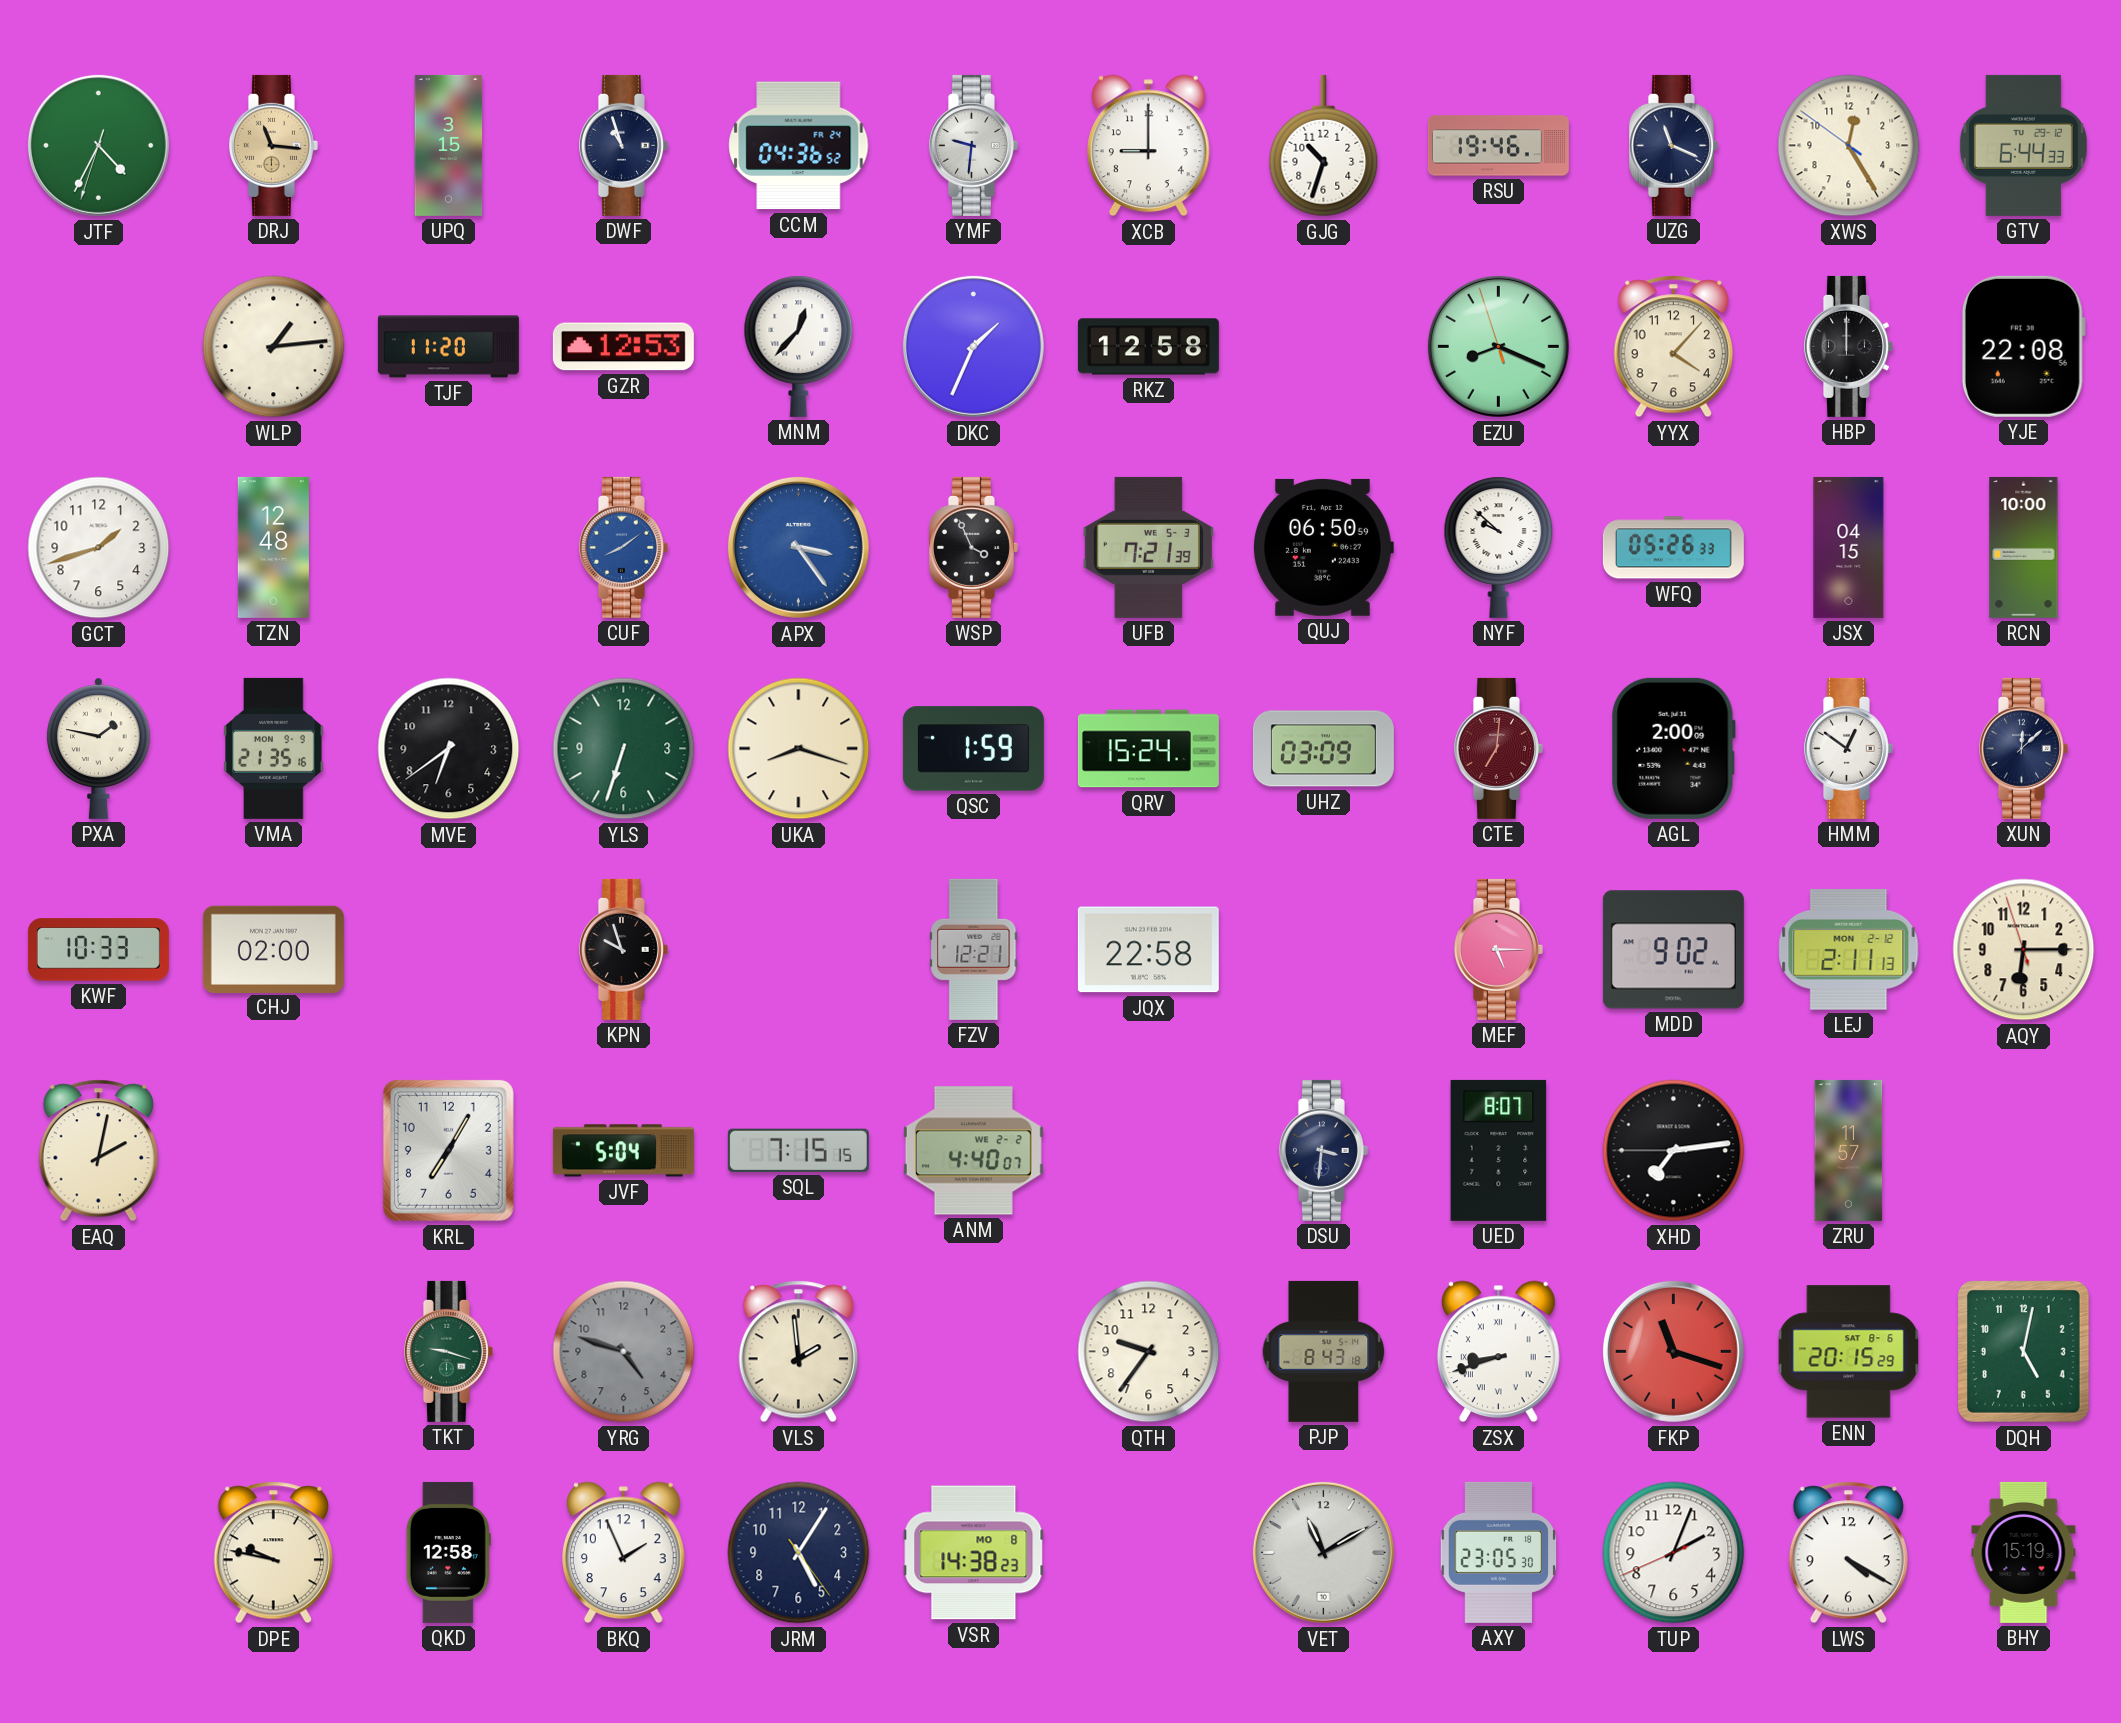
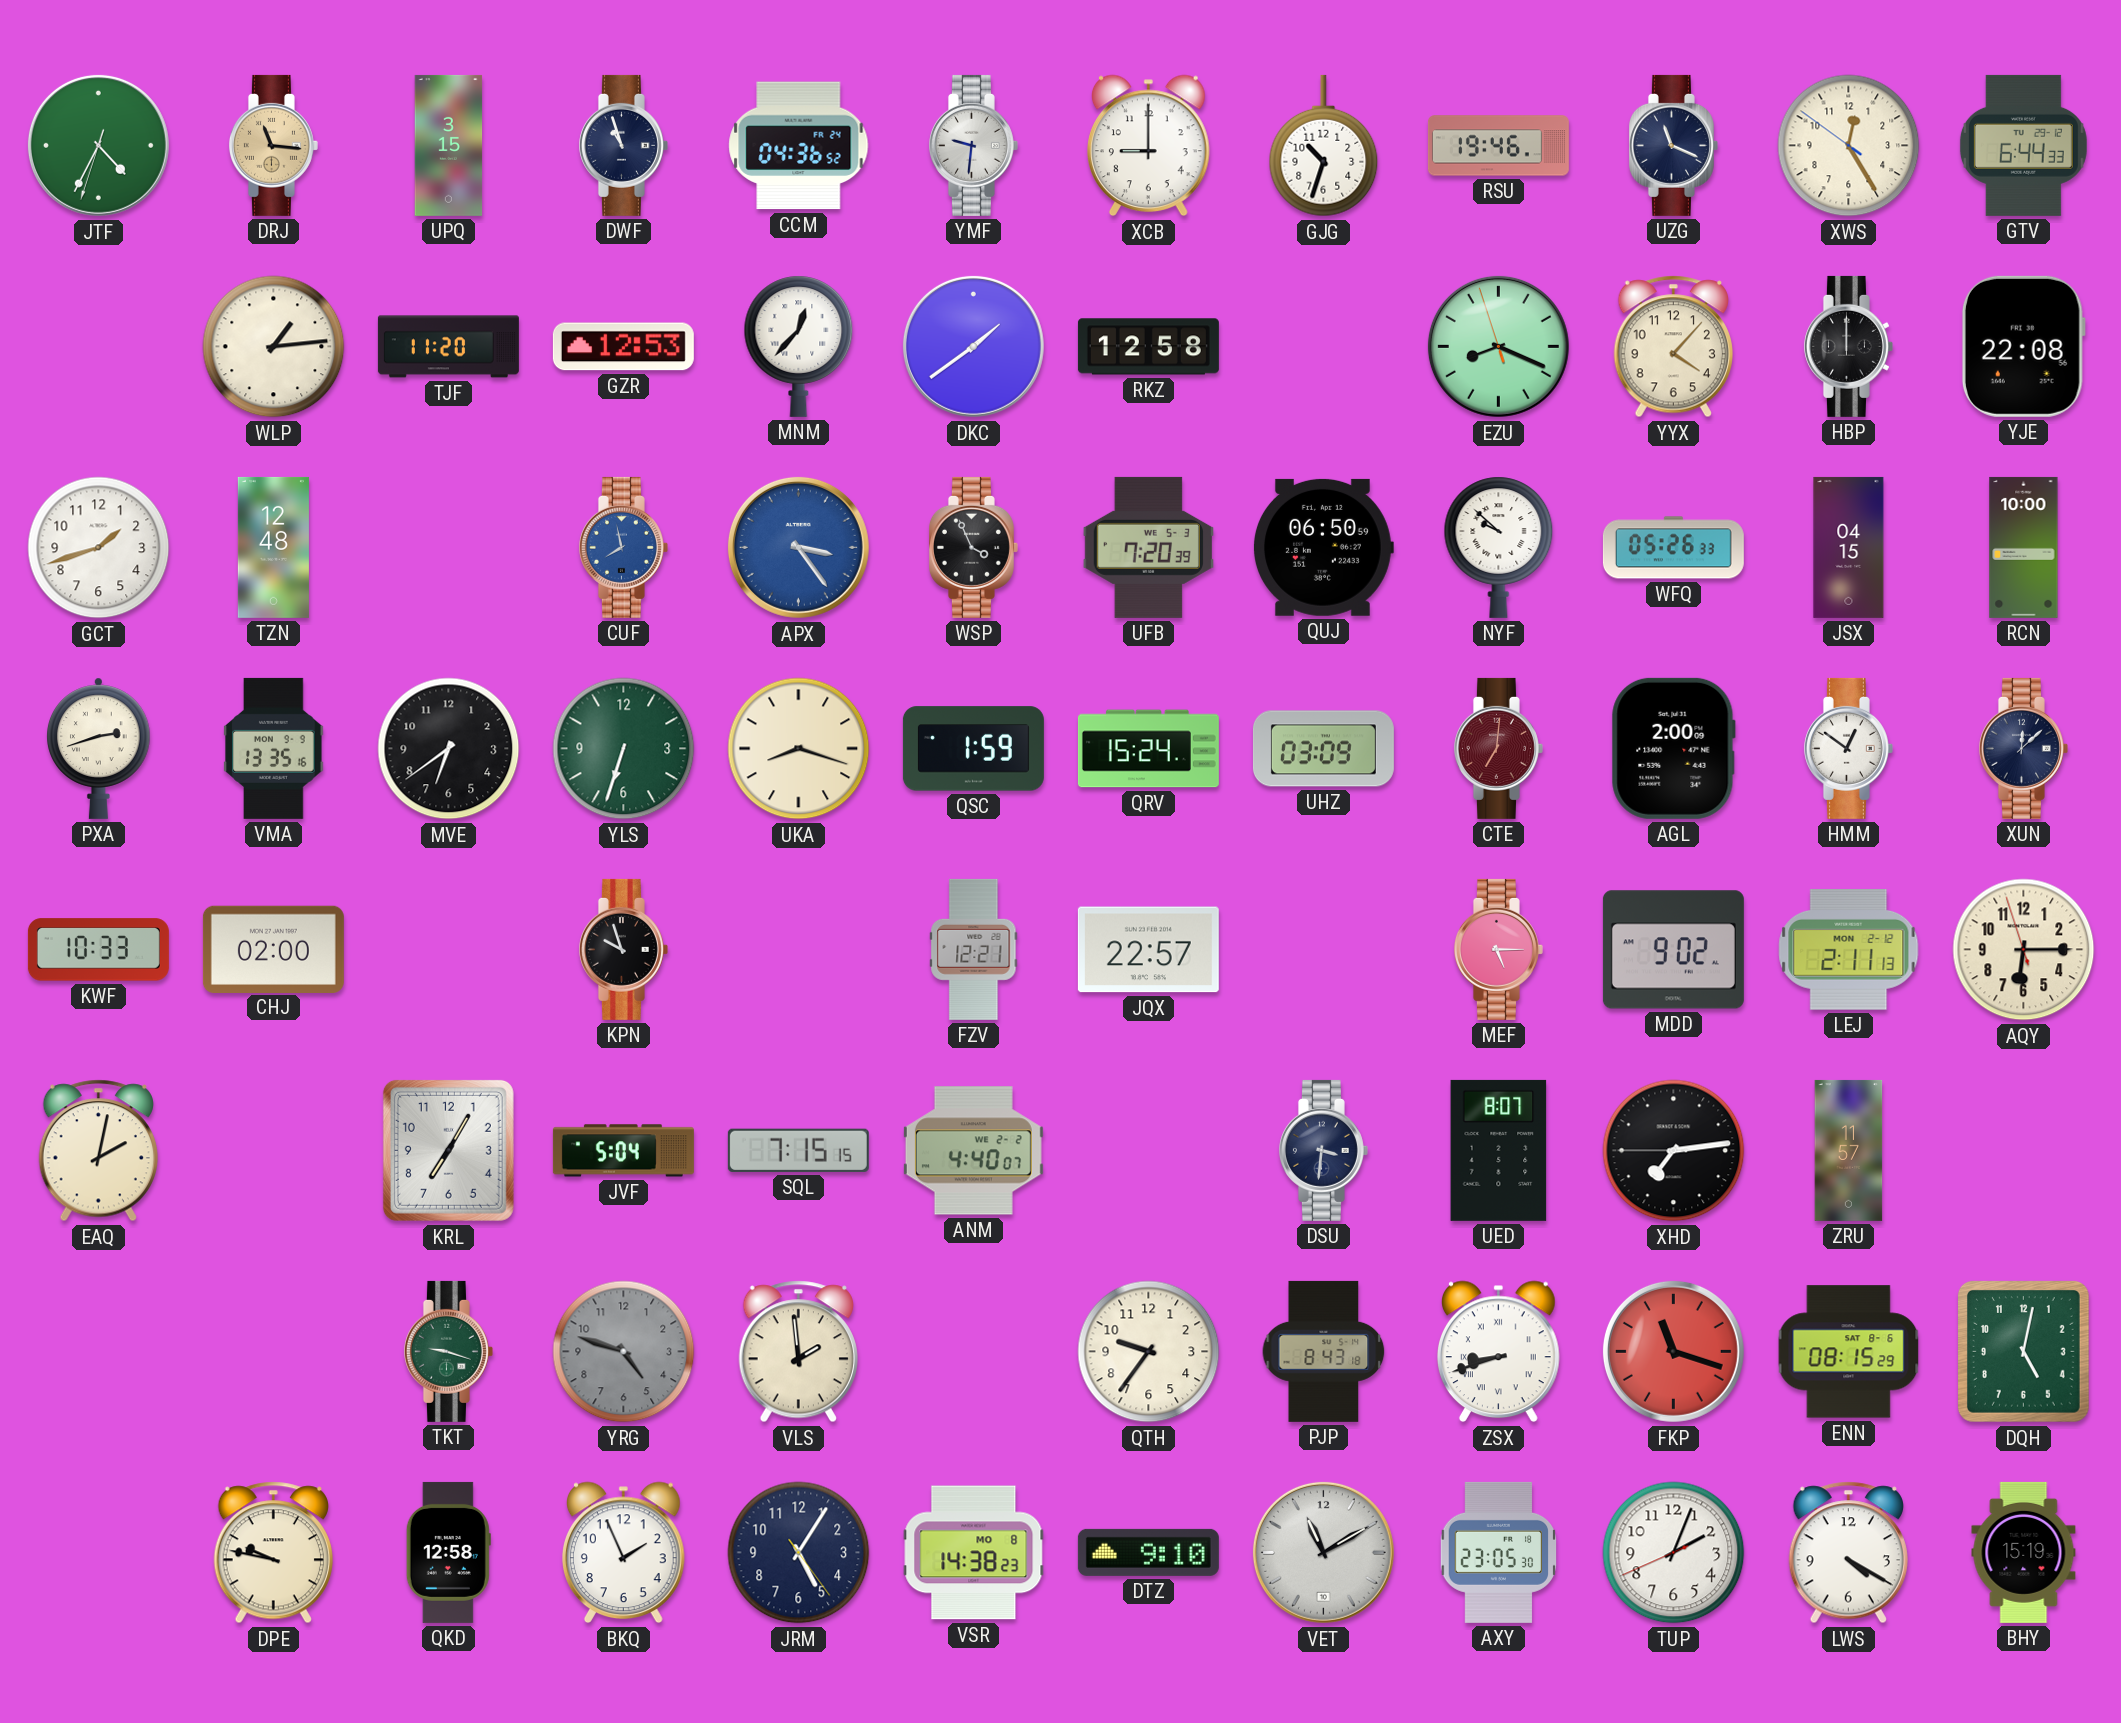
DKC: 1:34 -> 1:39 (973, 346)
CUF: 8:09 -> 7:58 (623, 547)
UFB: 7:21 -> 7:20 (1148, 547)
PXA: 1:47 -> 2:42 (99, 748)
VMA: 21:35 -> 13:35 (274, 748)
JQX: 22:58 -> 22:57 (1148, 950)
ENN: 20:15 -> 08:15 (1849, 1352)
DTZ: none -> 9:10 (1148, 1552)
